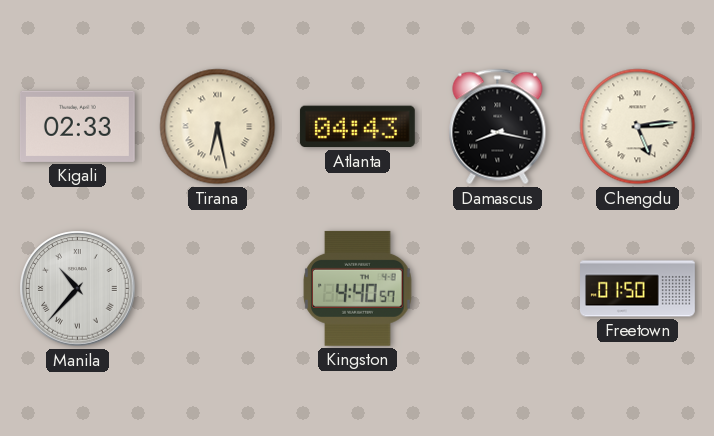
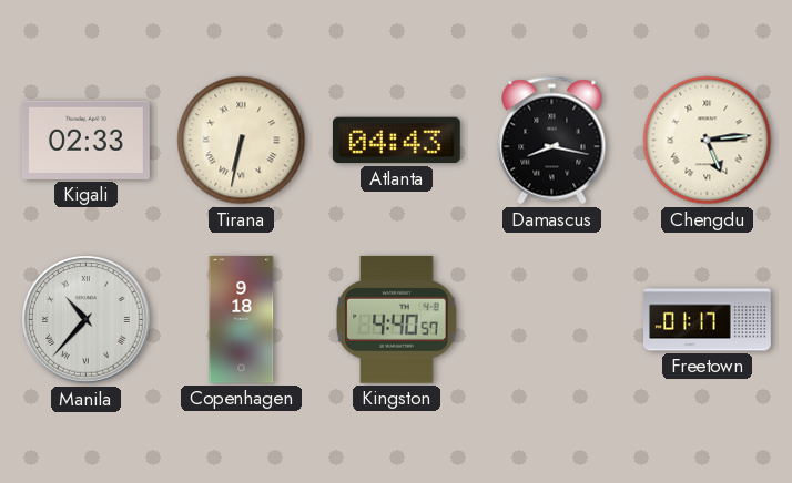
Tirana: 6:28 -> 6:32 (242, 141)
Copenhagen: none -> 9:18 (242, 320)
Freetown: 01:50 -> 01:17 (708, 320)
